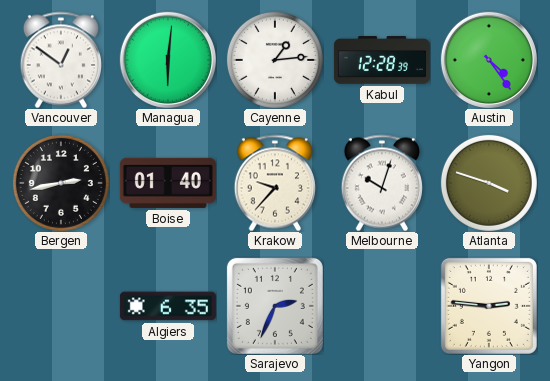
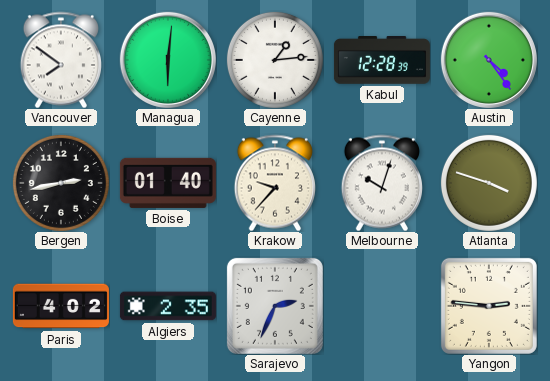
Vancouver: 12:51 -> 7:51 (61, 60)
Paris: none -> 4:02 (61, 306)
Algiers: 6:35 -> 2:35 (168, 306)
